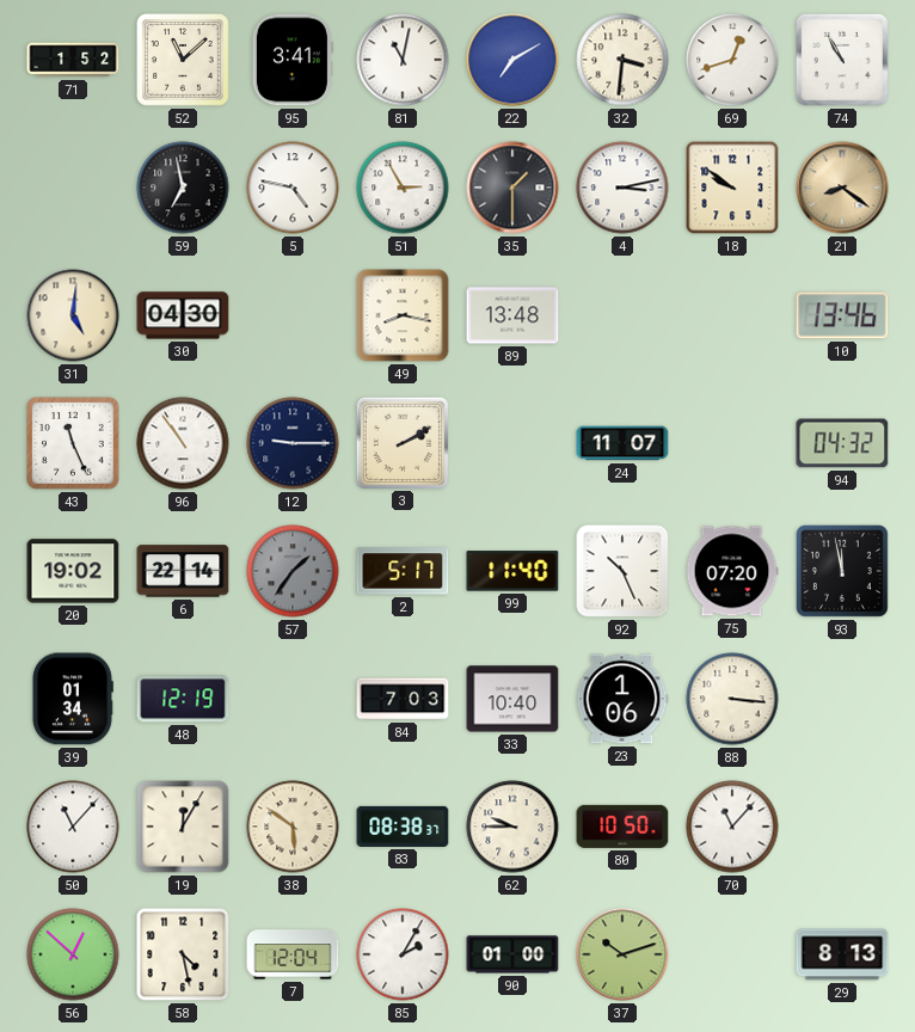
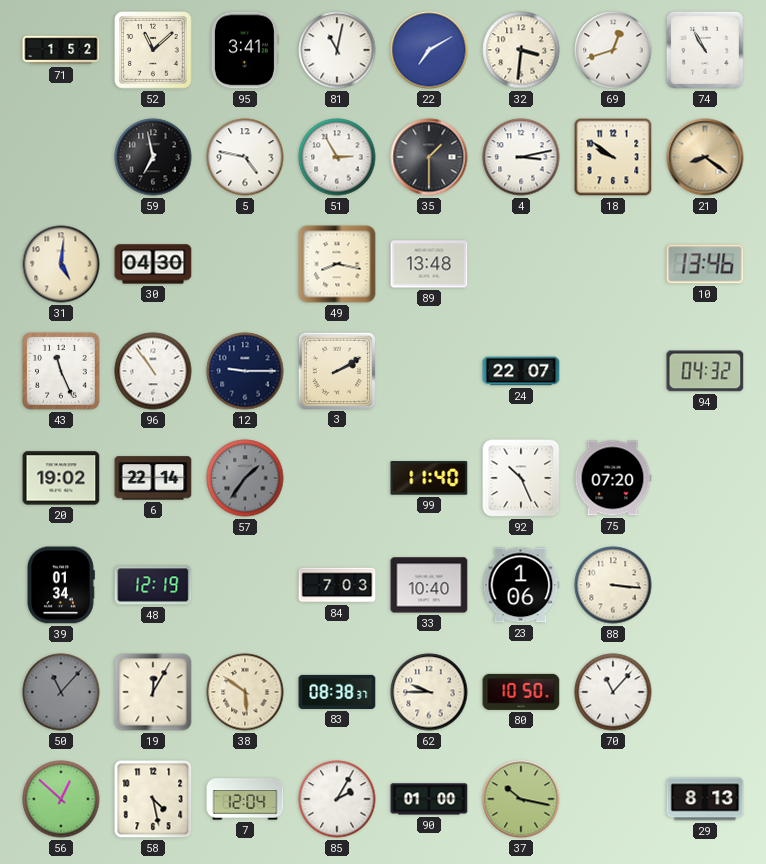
24: 11:07 -> 22:07 (521, 371)
2: 5:17 -> none (403, 571)
93: 11:58 -> none (843, 572)
50 dial: white -> grey (61, 692)
37: 10:12 -> 10:17 (521, 799)
